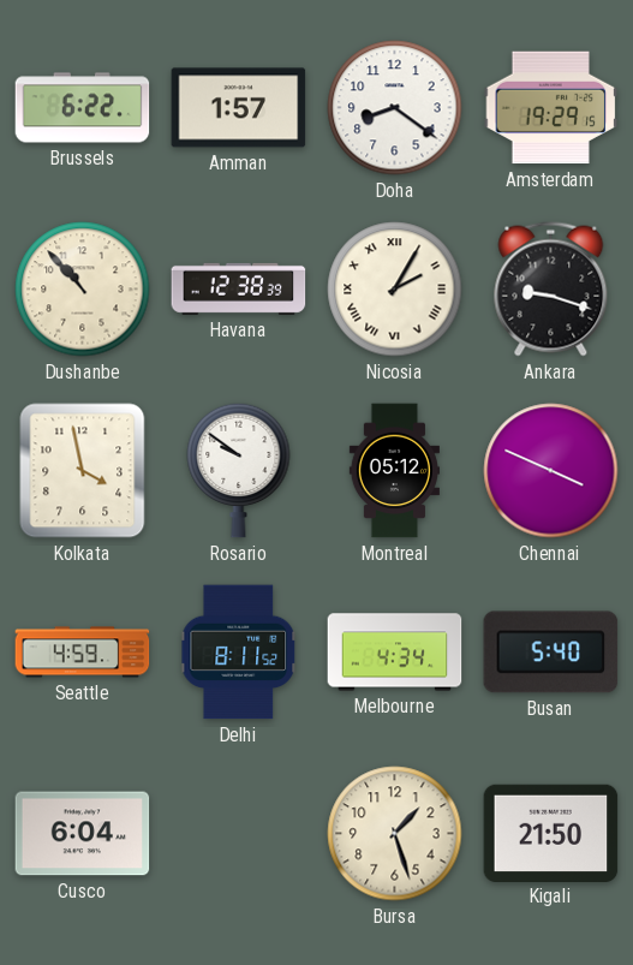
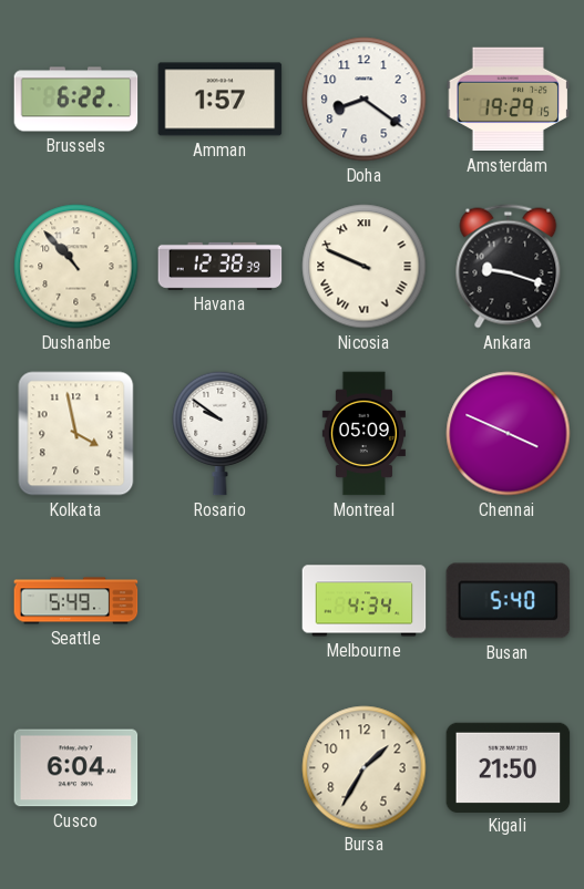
Nicosia: 2:05 -> 9:49 (365, 267)
Montreal: 05:12 -> 05:09 (363, 434)
Seattle: 4:59 -> 5:49 (76, 601)
Delhi: 8:11 -> none (239, 653)
Bursa: 1:27 -> 1:35 (365, 768)
